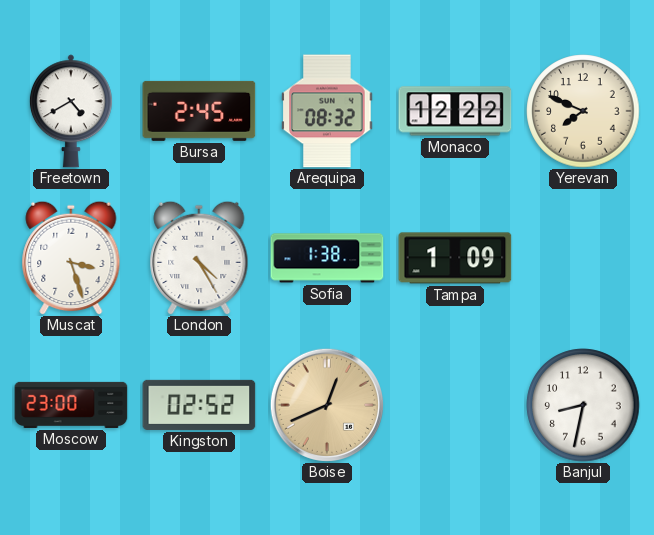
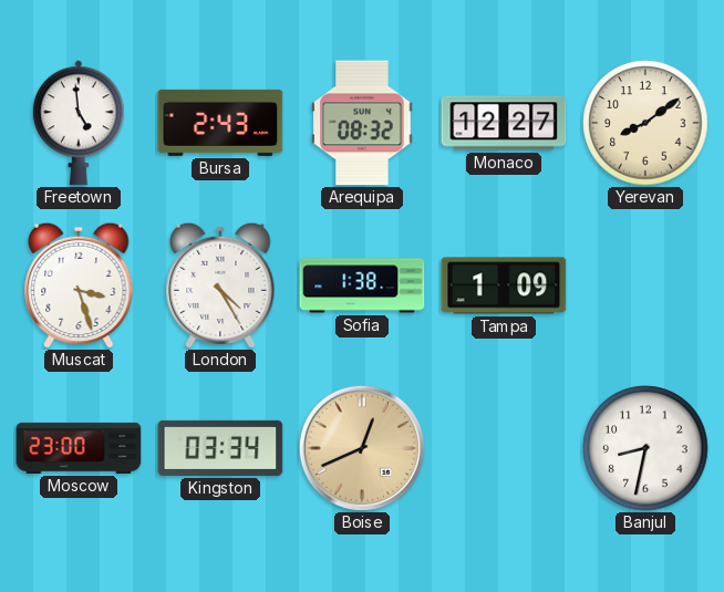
Freetown: 4:40 -> 4:59 (79, 123)
Bursa: 2:45 -> 2:43 (220, 123)
Monaco: 12:22 -> 12:27 (504, 123)
Yerevan: 7:49 -> 8:09 (645, 123)
Kingston: 02:52 -> 03:34 (220, 448)
